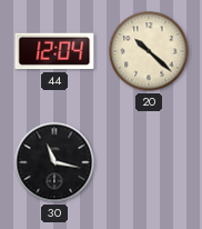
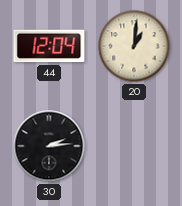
20: 10:22 -> 1:01 (134, 46)
30: 11:17 -> 2:14 (49, 146)
